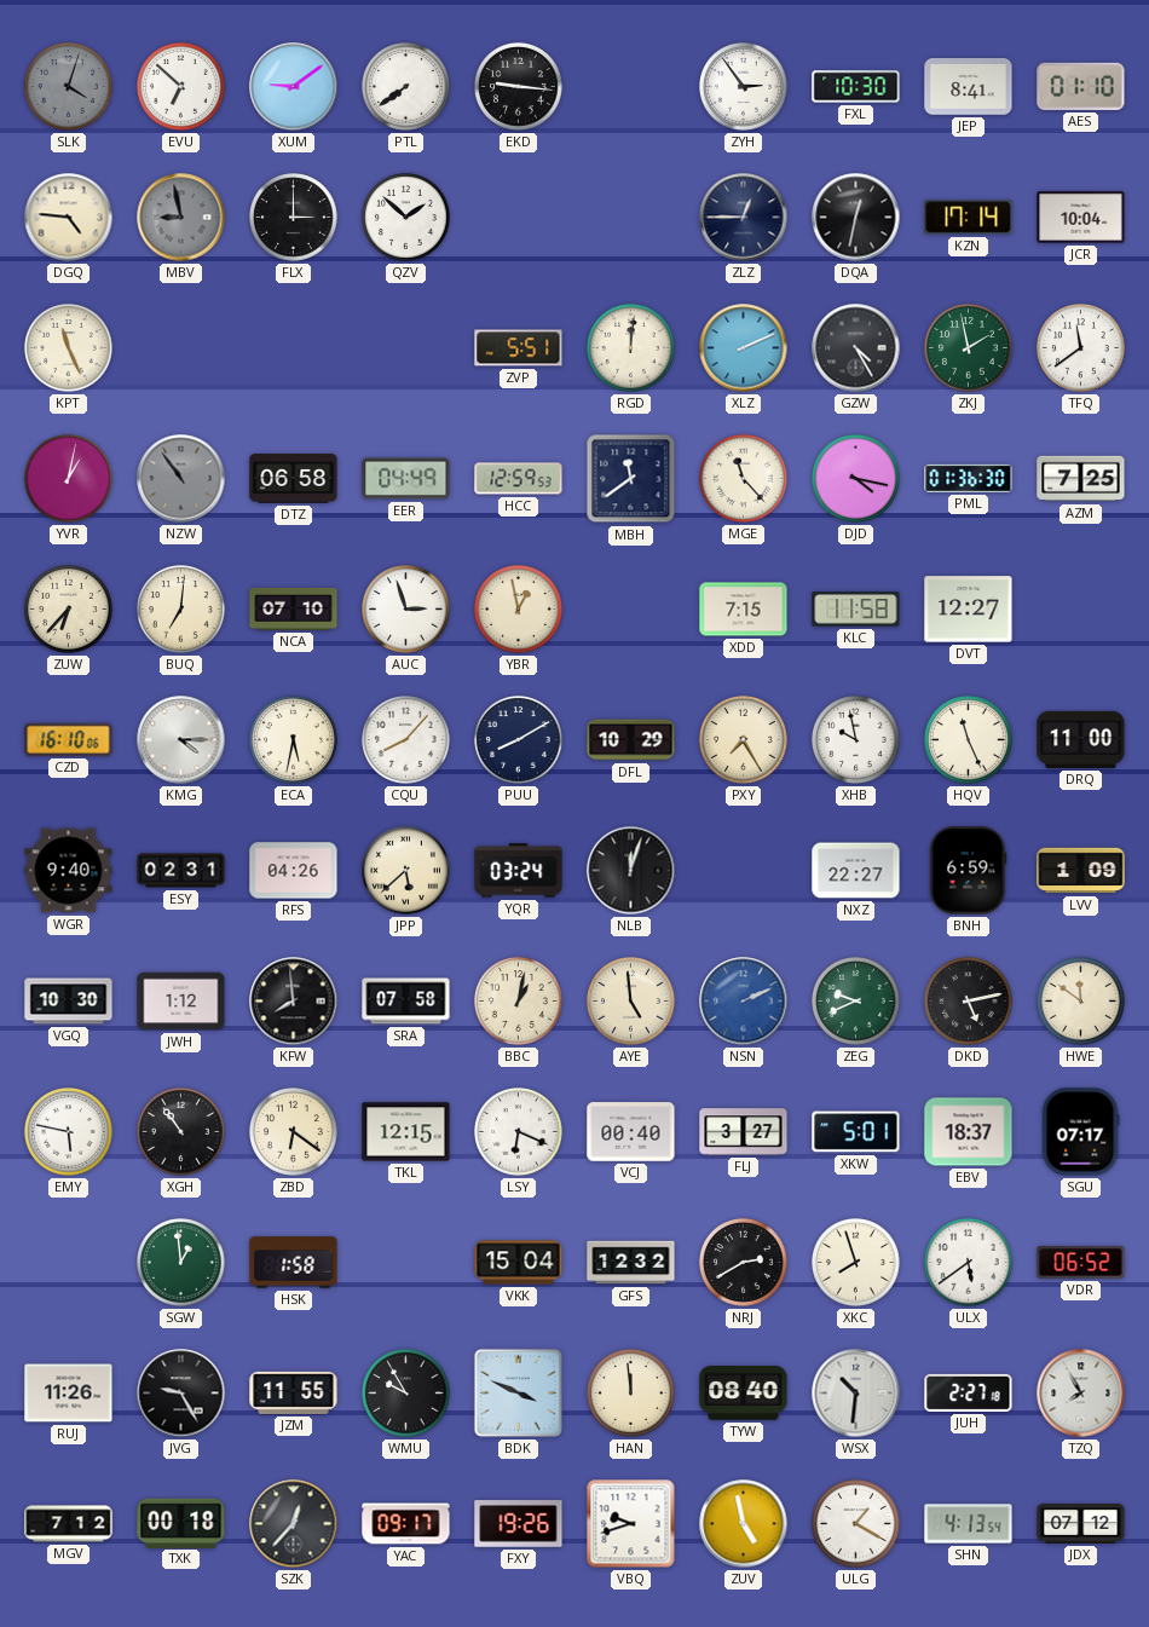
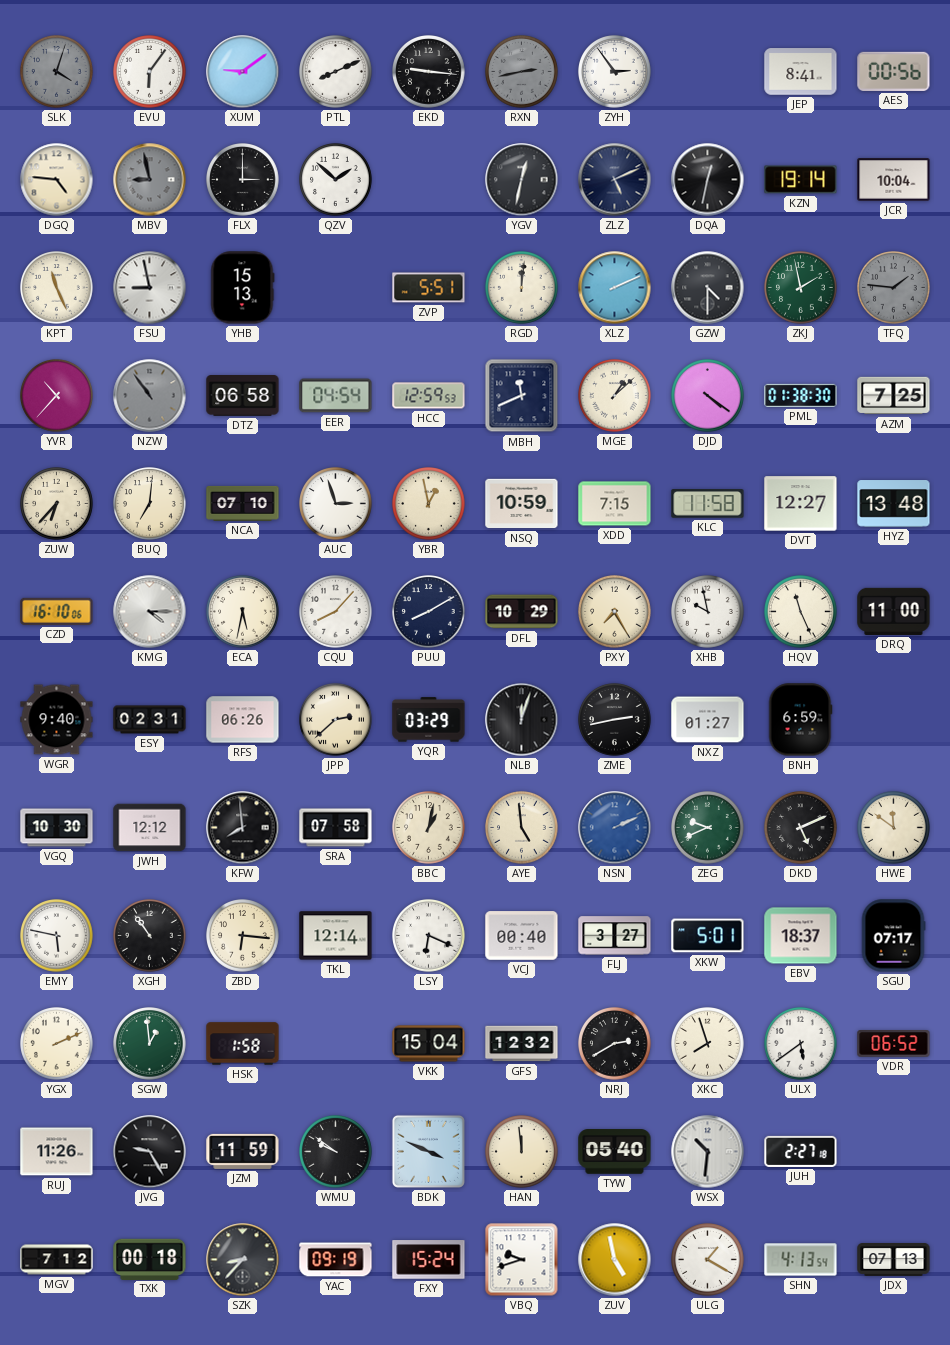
EVU: 6:52 -> 6:06 (150, 72)
PTL: 7:39 -> 8:11 (336, 72)
RXN: none -> 2:43 (522, 72)
FXL: 10:30 -> none (856, 87)
AES: 01:10 -> 00:56 (894, 71)
YGV: none -> 12:32 (522, 180)
ZLZ: 12:45 -> 5:11 (615, 180)
KZN: 17:14 -> 19:14 (801, 180)
FSU: none -> 8:58 (150, 288)
YHB: none -> 15:13 (243, 288)
GZW: 4:25 -> 4:30 (708, 288)
TFQ: 11:39 -> 1:46 (894, 288)
TFQ dial: white -> grey (894, 288)
YVR: 1:02 -> 10:37 (57, 396)
EER: 04:49 -> 04:54 (336, 396)
MBH: 11:39 -> 11:41 (522, 396)
MGE: 11:23 -> 1:08 (615, 396)
DJD: 4:17 -> 4:21 (708, 396)
PML: 01:36 -> 01:38 (801, 395)
NSQ: none -> 10:59 (522, 504)
HYZ: none -> 13:48 (894, 504)
RFS: 04:26 -> 06:26 (243, 720)
JPP: 5:38 -> 2:38 (336, 720)
YQR: 03:24 -> 03:29 (429, 720)
ZME: none -> 2:43 (615, 720)
NXZ: 22:27 -> 01:27 (708, 720)
LVV: 1:09 -> none (1081, 871)
JWH: 1:12 -> 12:12 (150, 828)
DKD: 5:13 -> 5:11 (801, 828)
ZBD: 6:21 -> 6:16 (243, 936)
TKL: 12:15 -> 12:14 (336, 936)
YGX: none -> 2:11 (57, 1044)
JZM: 11:55 -> 11:59 (243, 1151)
WMU: 9:55 -> 9:51 (336, 1152)
TYW: 08:40 -> 05:40 (615, 1152)
TZQ: 7:55 -> none (1081, 1394)
SZK: 12:37 -> 8:37 (243, 1260)
YAC: 09:17 -> 09:19 (336, 1260)
FXY: 19:26 -> 15:24 (429, 1260)
JDX: 07:12 -> 07:13 (894, 1260)
